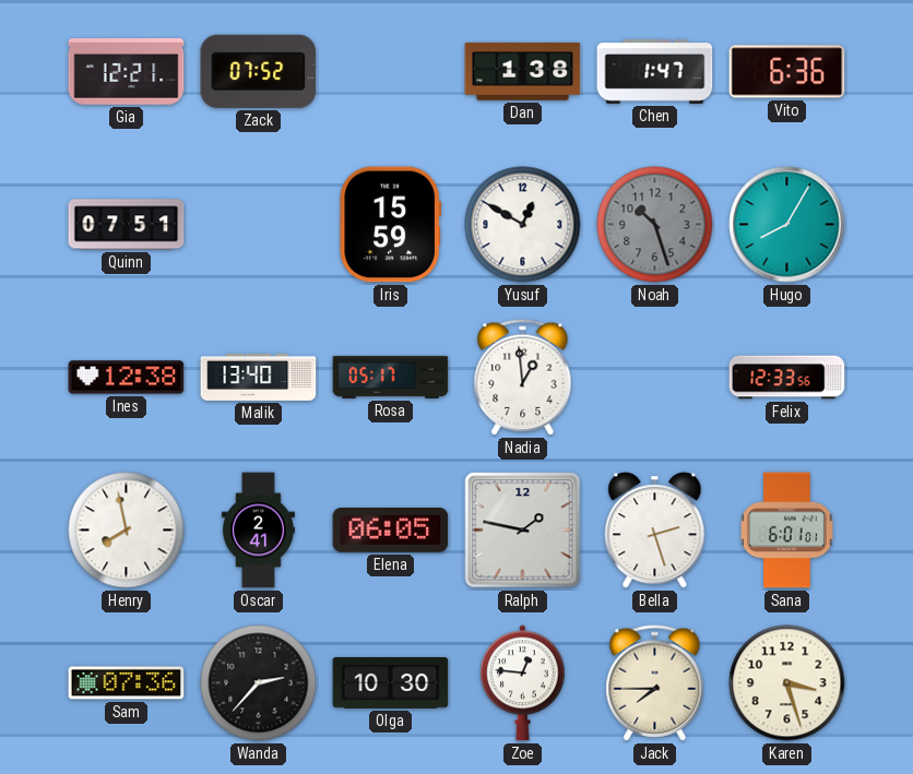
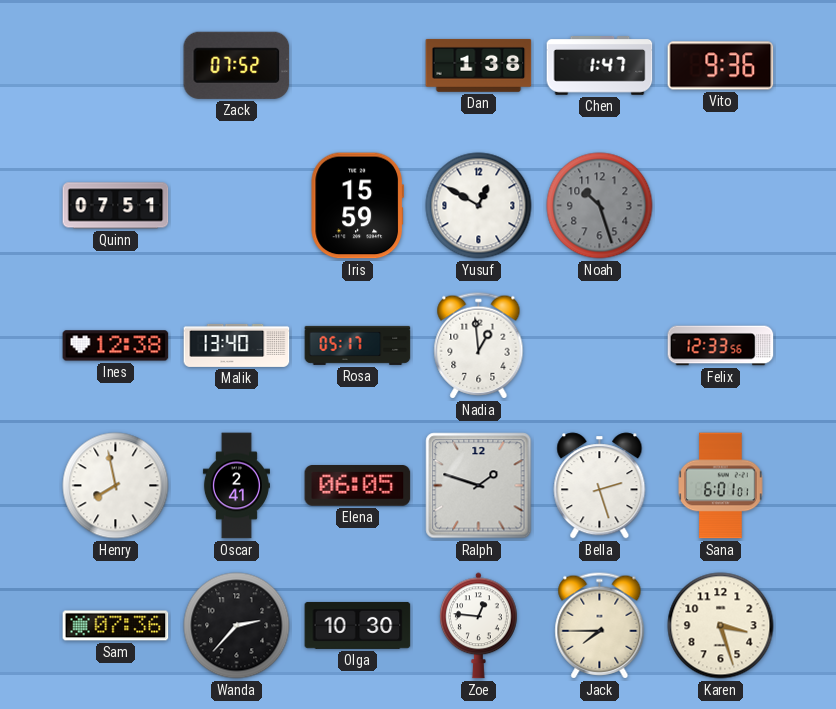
Gia: 12:21 -> none (127, 72)
Vito: 6:36 -> 9:36 (721, 66)
Hugo: 8:05 -> none (787, 225)
Ralph: 1:47 -> 1:48 (479, 486)
